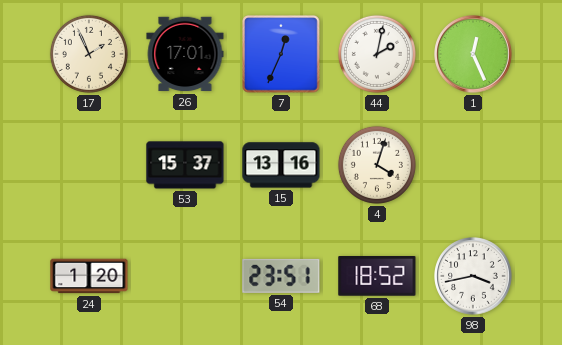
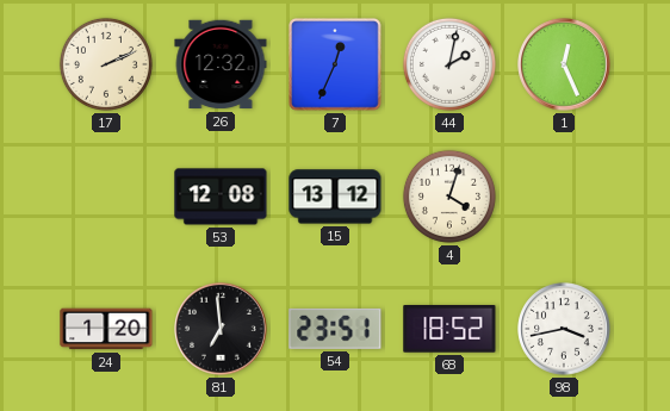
17: 1:56 -> 2:11 (106, 64)
26: 17:01 -> 12:32 (221, 64)
53: 15:37 -> 12:08 (221, 197)
15: 13:16 -> 13:12 (335, 197)
81: none -> 6:59 (221, 329)
